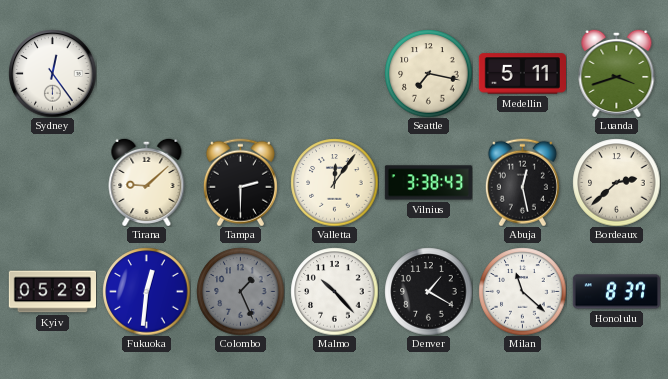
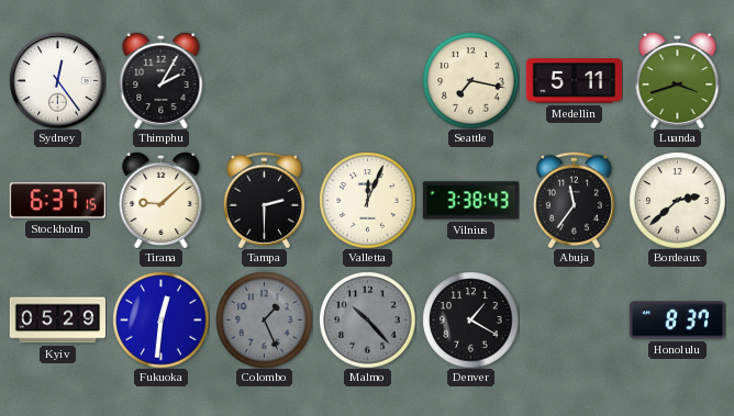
Thimphu: none -> 2:05 (162, 80)
Stockholm: none -> 6:37 (57, 201)
Valletta: 12:06 -> 12:04 (367, 200)
Abuja: 12:28 -> 11:36 (574, 200)
Malmo dial: white -> grey (367, 319)
Milan: 11:22 -> none (522, 291)
